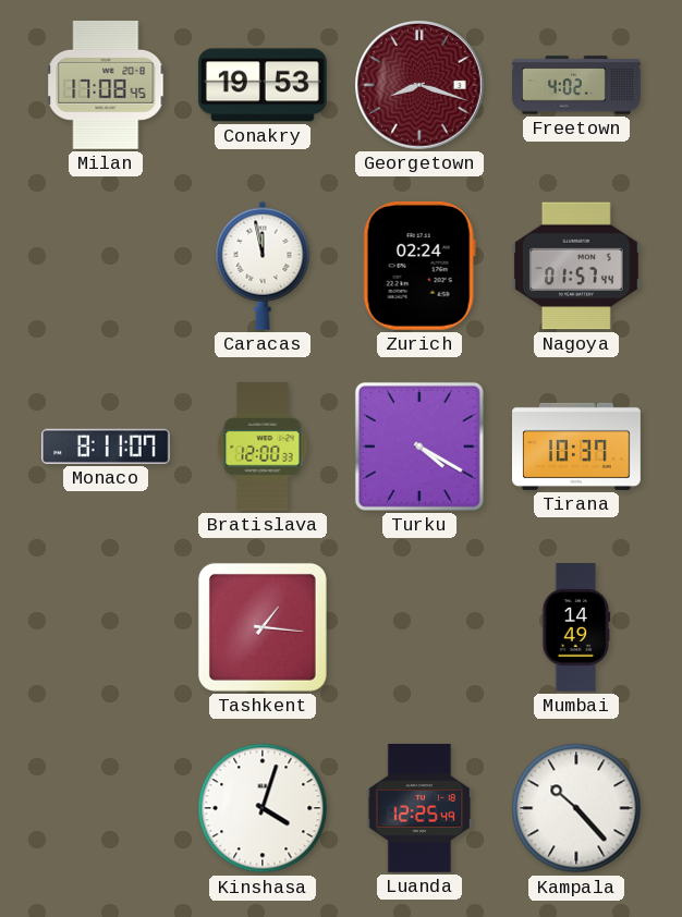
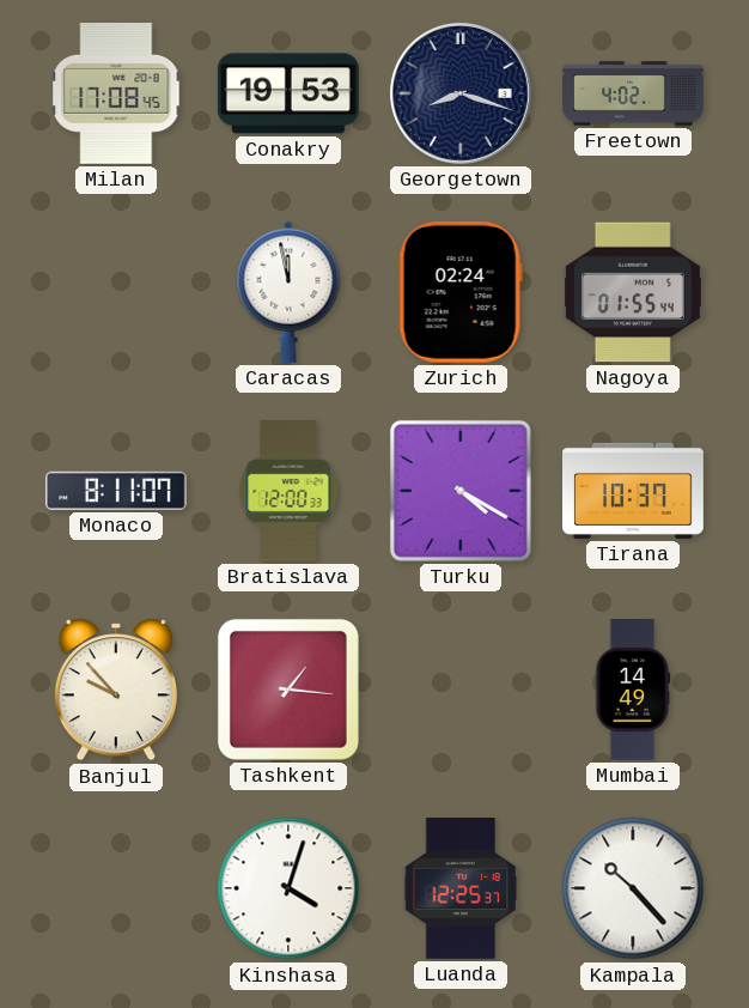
Georgetown dial: burgundy -> navy (461, 93)
Nagoya: 01:57 -> 01:55 (633, 292)
Banjul: none -> 9:53 (116, 690)
Luanda: 12:25:49 -> 12:25:37 (461, 889)
